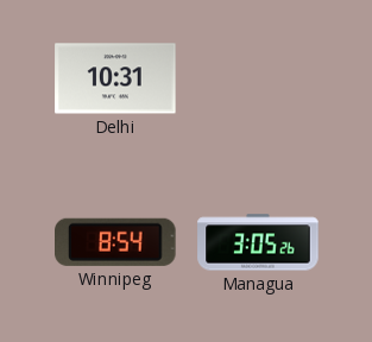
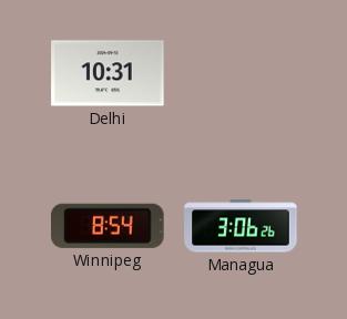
Managua: 3:05 -> 3:06 (241, 226)
